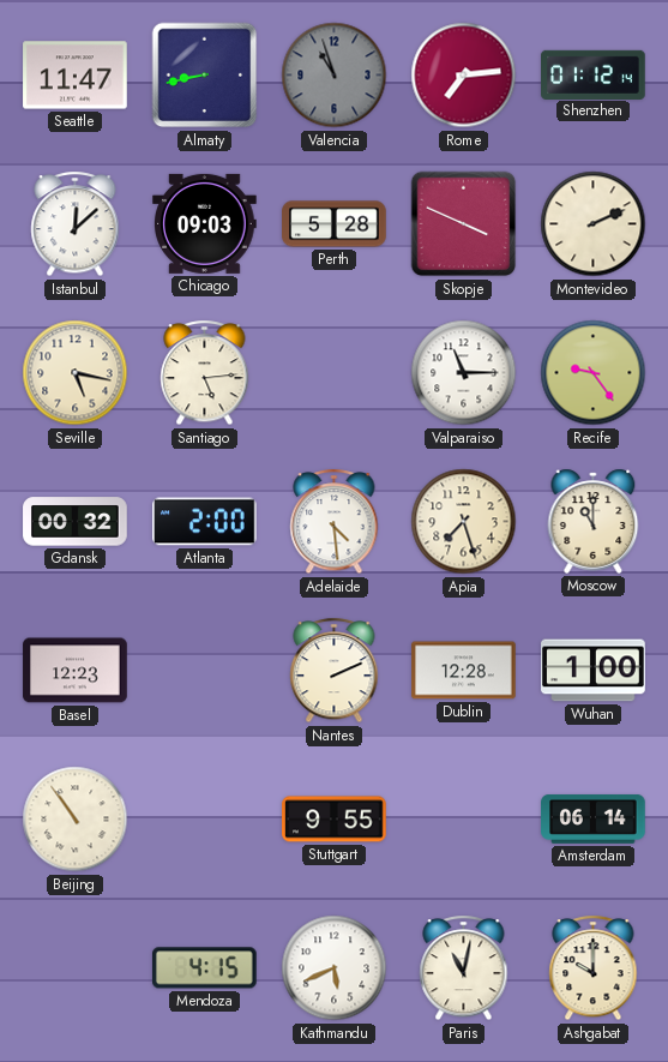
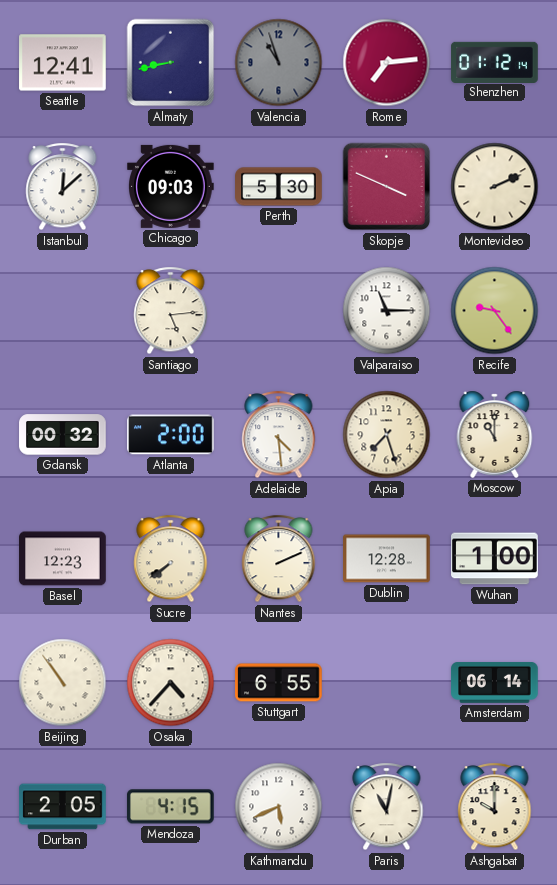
Seattle: 11:47 -> 12:41 (63, 63)
Perth: 5:28 -> 5:30 (279, 187)
Seville: 5:17 -> none (76, 373)
Sucre: none -> 7:39 (171, 559)
Osaka: none -> 4:37 (171, 683)
Stuttgart: 9:55 -> 6:55 (279, 683)
Durban: none -> 2:05 (63, 807)
